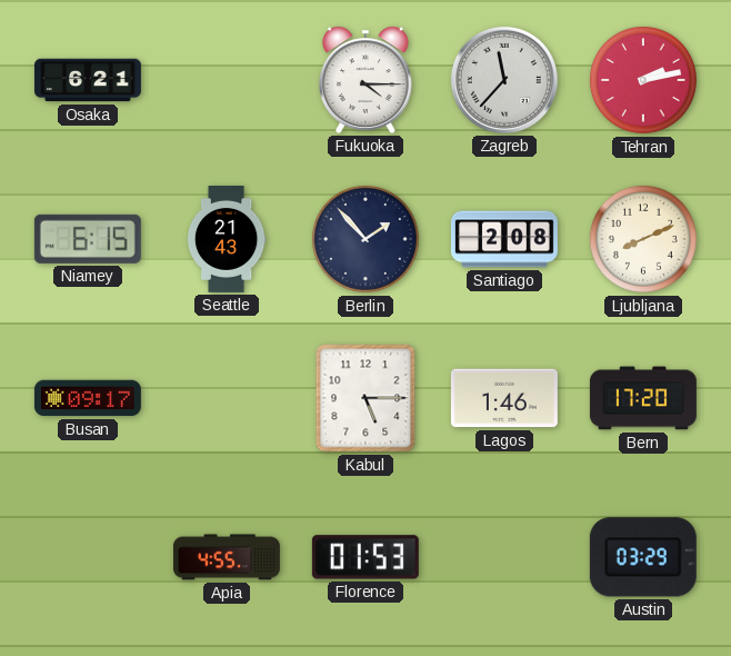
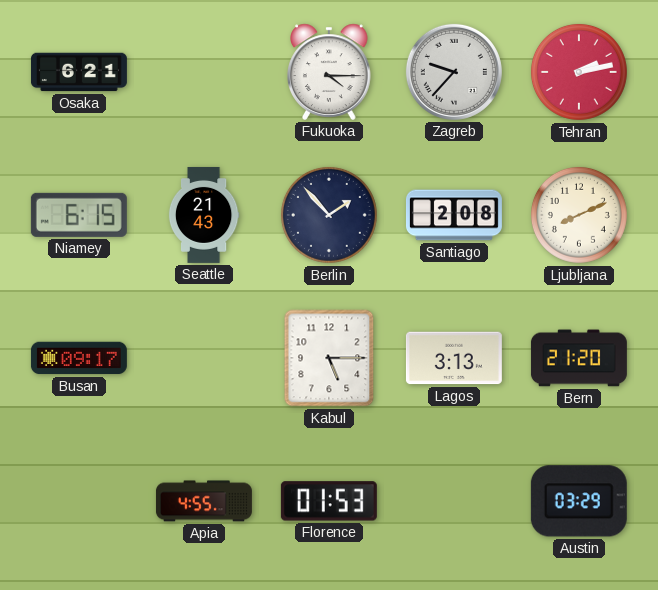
Zagreb: 11:37 -> 9:37 (454, 72)
Lagos: 1:46 -> 3:13 (454, 358)
Bern: 17:20 -> 21:20 (579, 358)
